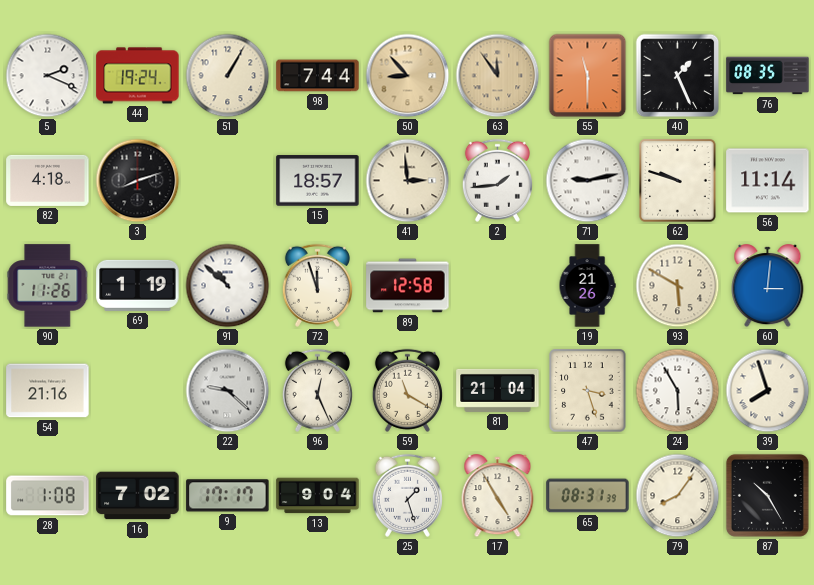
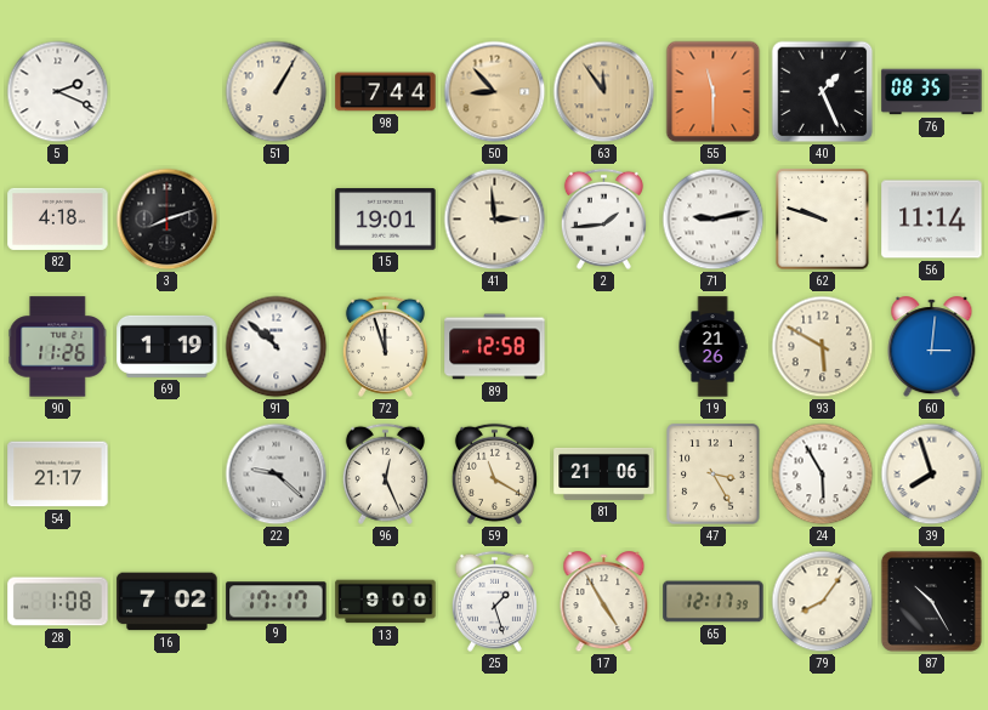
44: 19:24 -> none (138, 76)
15: 18:57 -> 19:01 (386, 220)
54: 21:16 -> 21:17 (58, 475)
81: 21:04 -> 21:06 (604, 473)
47: 3:27 -> 3:25 (714, 475)
13: 9:04 -> 9:00 (386, 602)
65: 08:31 -> 12:17 (714, 602)
